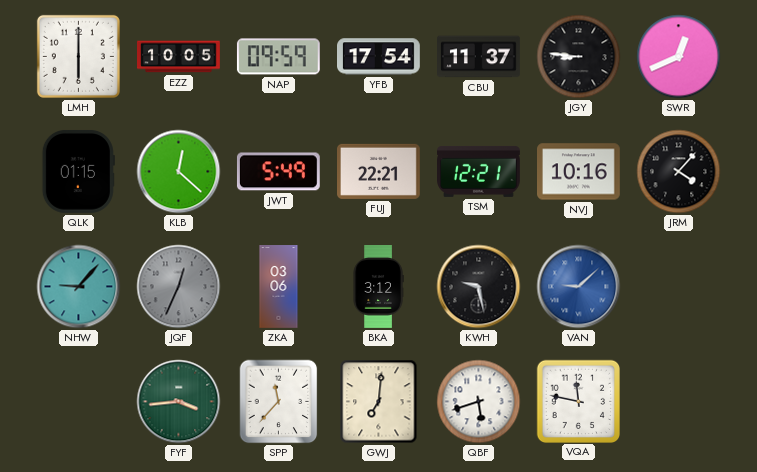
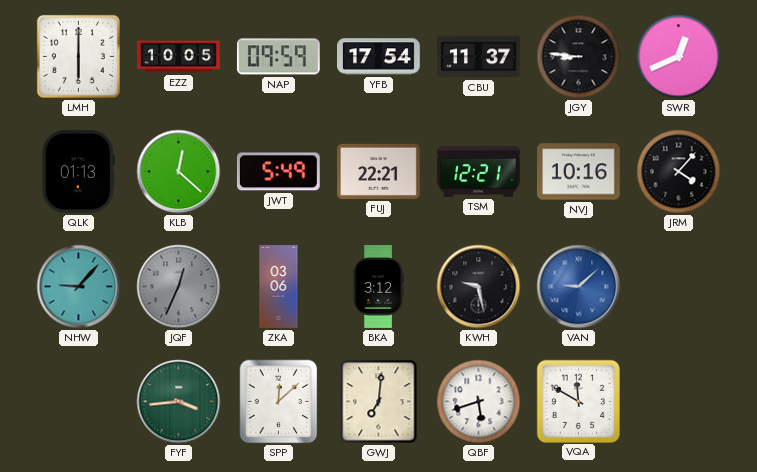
QLK: 01:15 -> 01:13 (78, 171)
SPP: 11:37 -> 12:08 (279, 402)
VQA: 11:47 -> 11:50 (578, 401)
